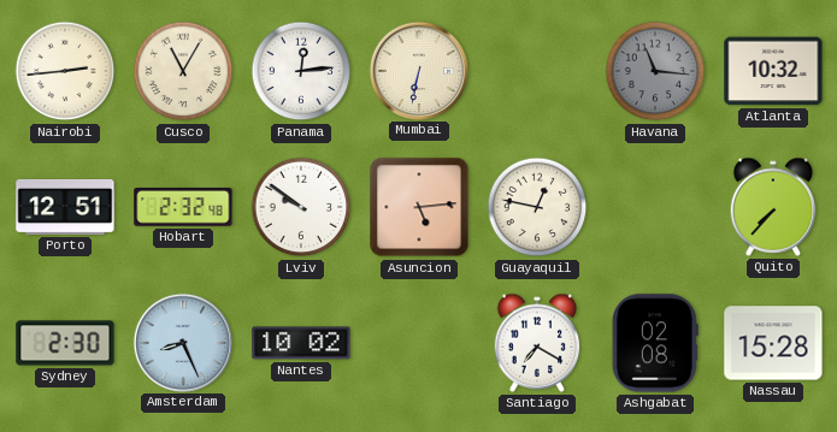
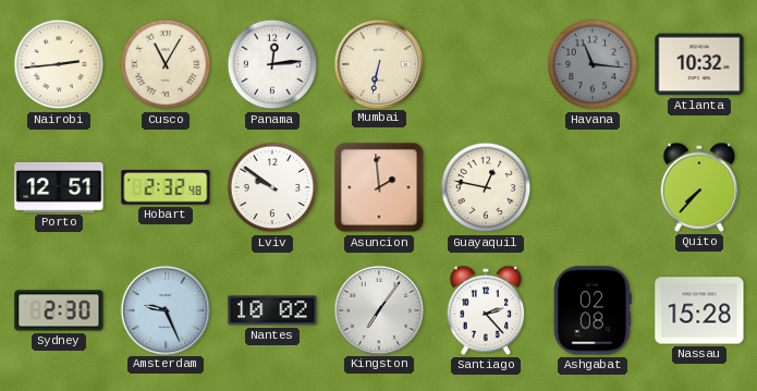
Asuncion: 5:14 -> 1:59 (379, 187)
Amsterdam: 8:26 -> 9:26 (164, 309)
Kingston: none -> 7:06 (378, 309)
Santiago: 7:20 -> 2:23 (486, 310)
